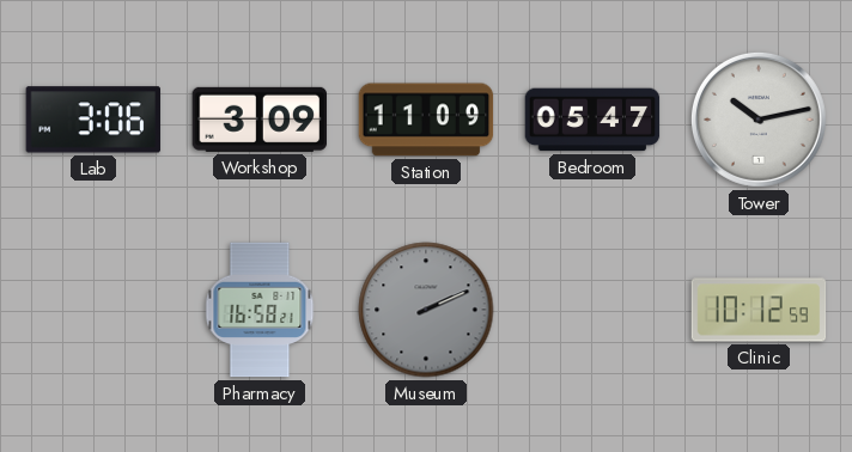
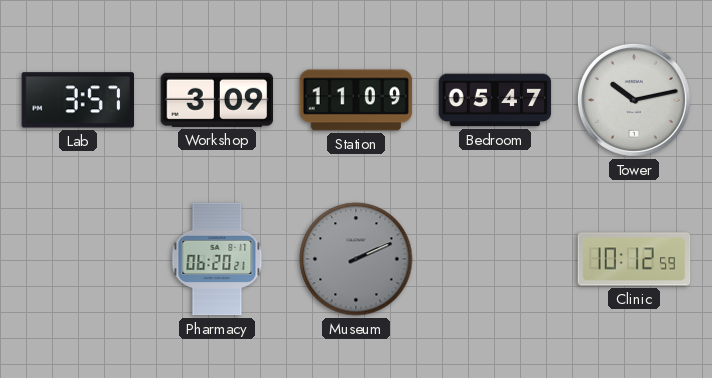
Lab: 3:06 -> 3:57 (77, 100)
Pharmacy: 16:58 -> 06:20 (217, 259)
